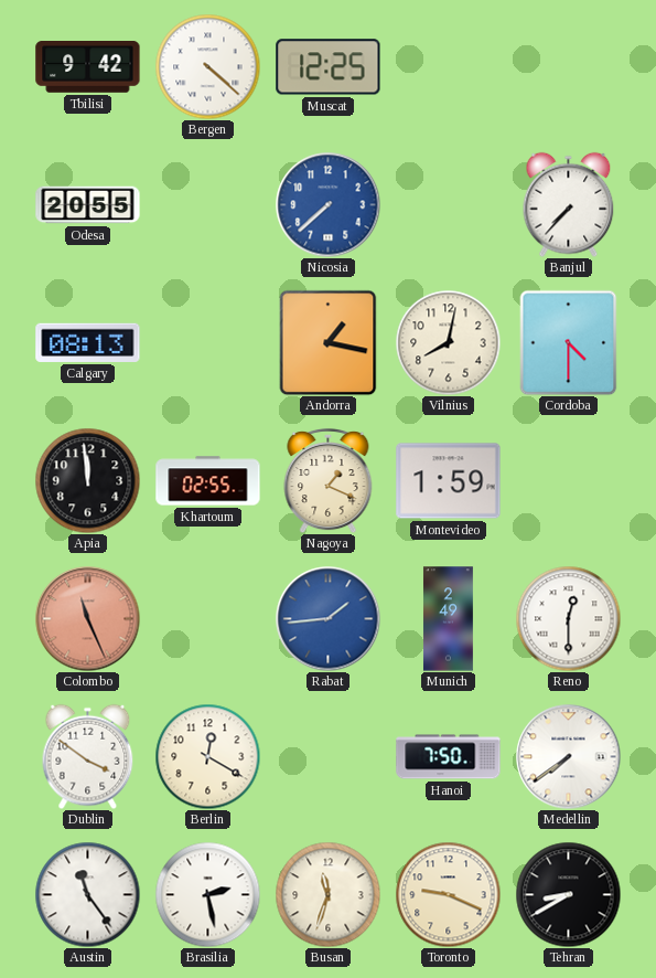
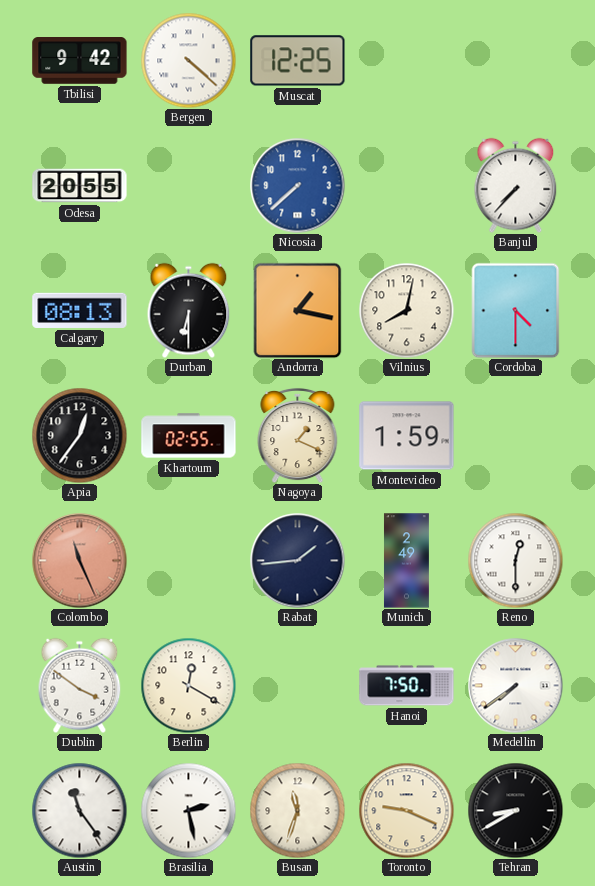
Durban: none -> 6:30 (189, 310)
Apia: 11:59 -> 12:36 (79, 435)
Rabat dial: blue -> navy (297, 560)
